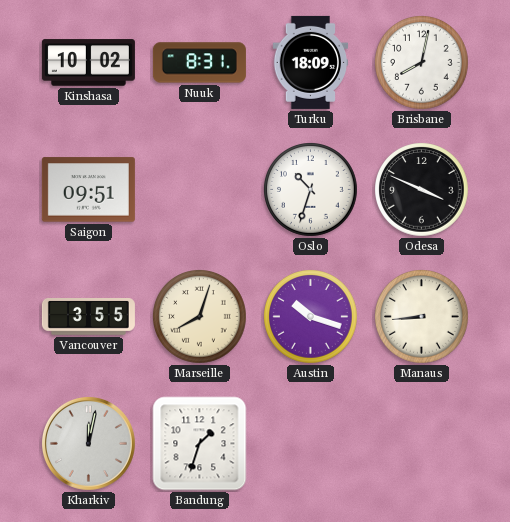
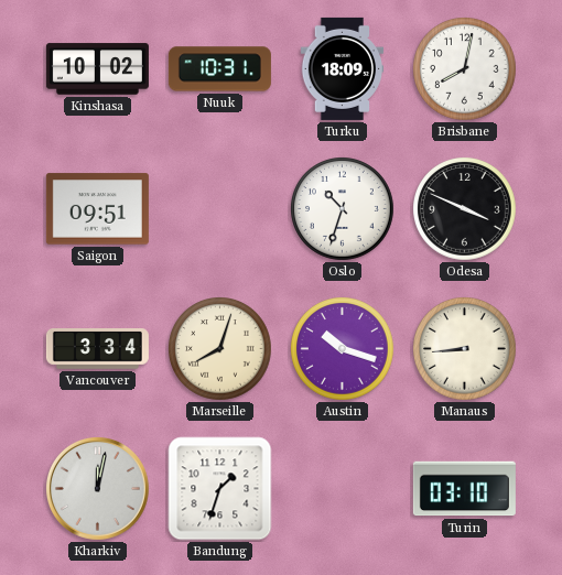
Nuuk: 8:31 -> 10:31 (219, 69)
Vancouver: 3:55 -> 3:34 (97, 349)
Turin: none -> 03:10 (464, 489)
